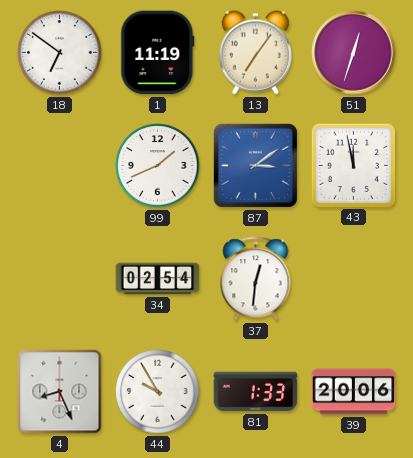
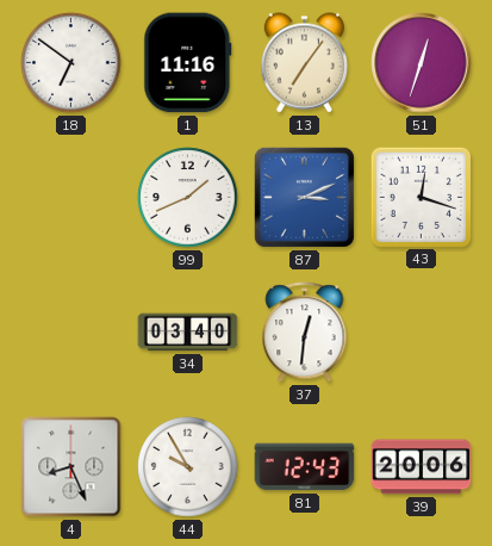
1: 11:19 -> 11:16 (188, 63)
87: 3:09 -> 3:11 (304, 197)
43: 11:58 -> 12:18 (421, 197)
34: 02:54 -> 03:40 (188, 333)
81: 1:33 -> 12:43 (305, 467)
